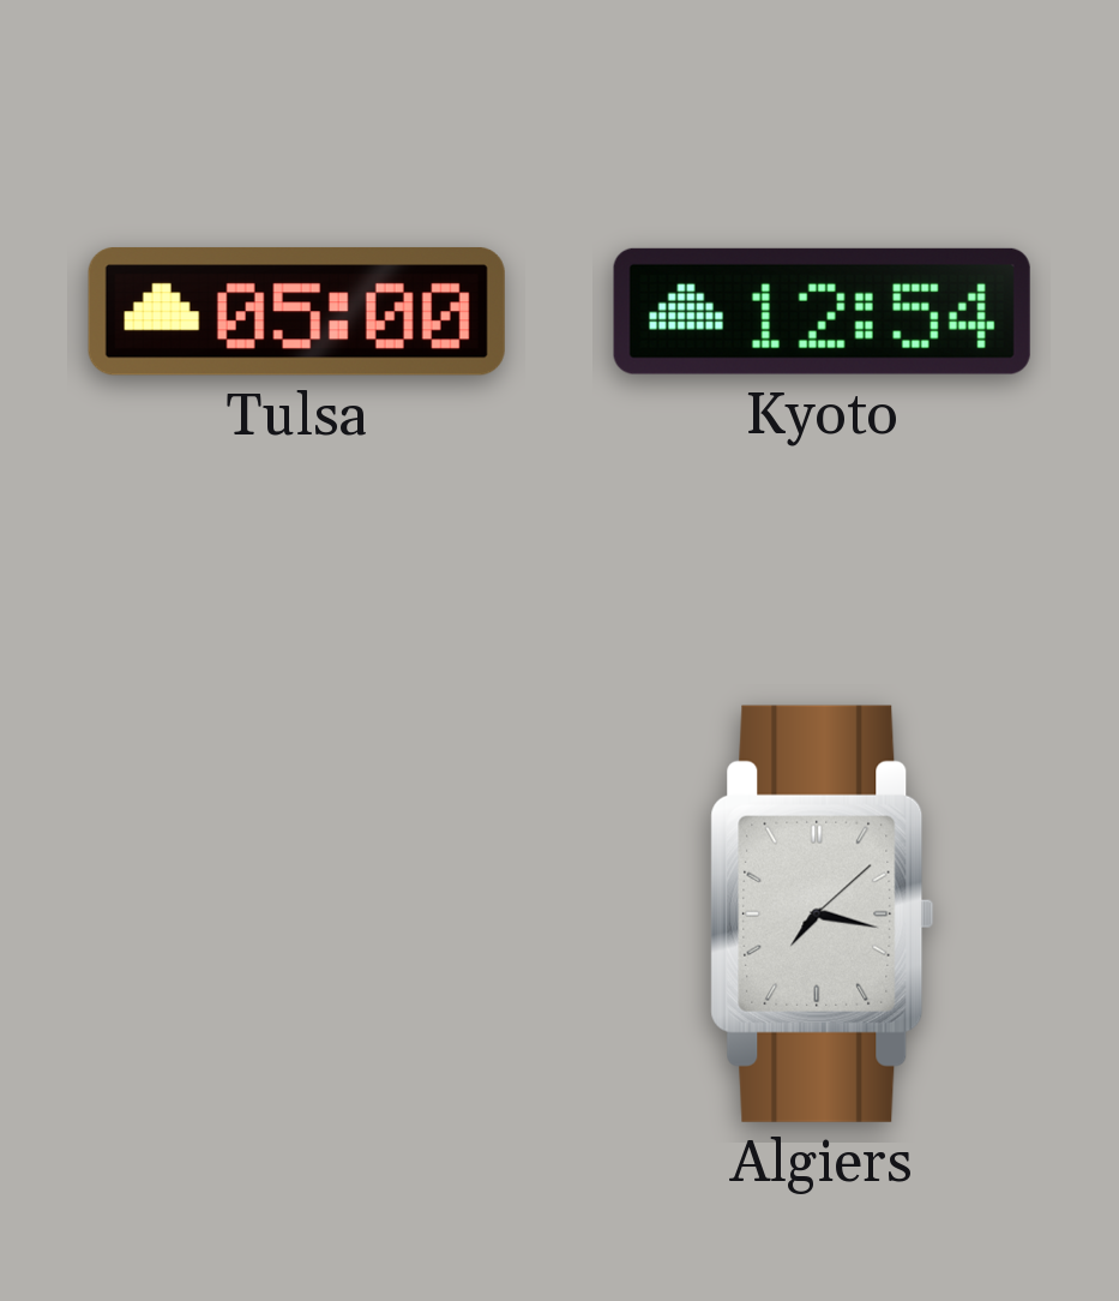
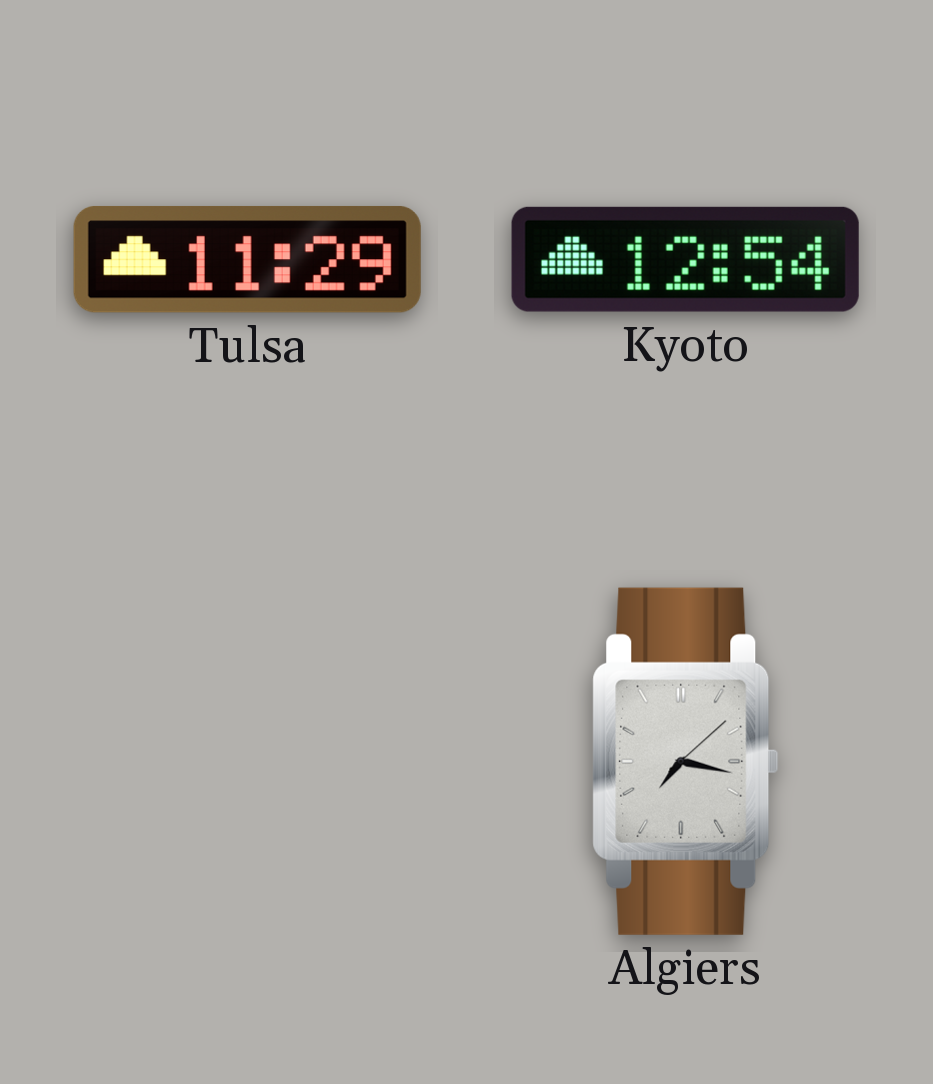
Tulsa: 05:00 -> 11:29 (247, 259)
